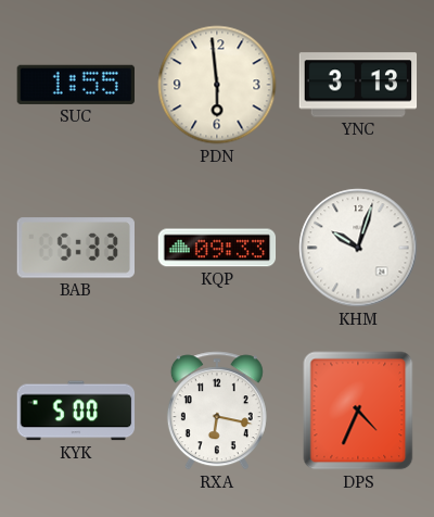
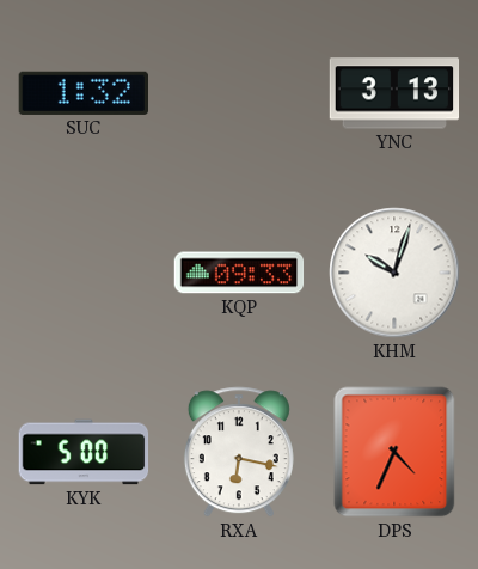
SUC: 1:55 -> 1:32 (82, 93)
PDN: 5:59 -> none (217, 85)
BAB: 5:33 -> none (75, 248)
